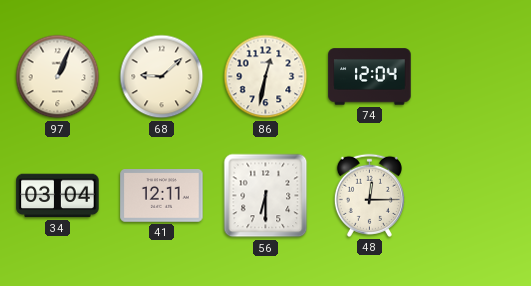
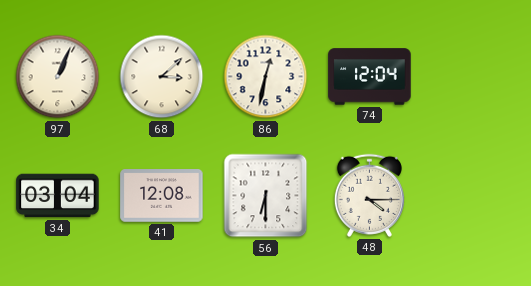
68: 9:08 -> 3:08 (162, 77)
41: 12:11 -> 12:08 (162, 196)
48: 12:15 -> 4:15 (369, 195)
